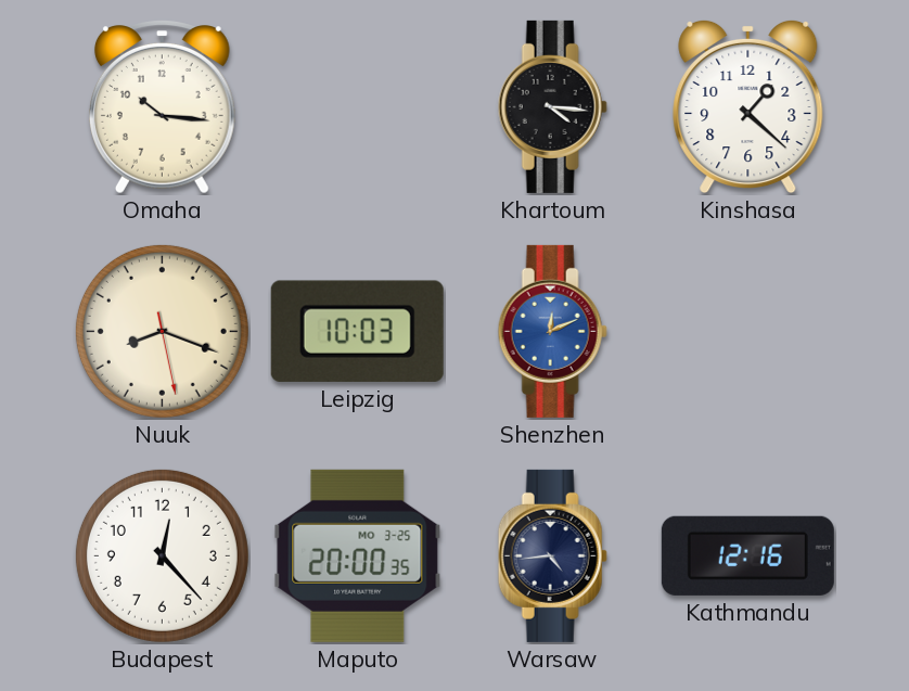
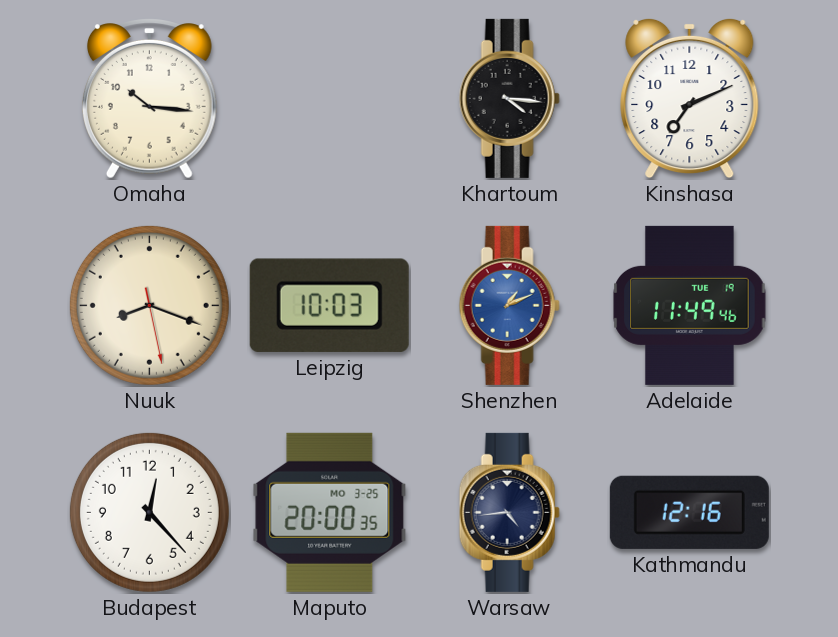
Kinshasa: 1:22 -> 7:11 (690, 98)
Shenzhen: 12:11 -> 1:11 (509, 305)
Adelaide: none -> 11:49 (690, 305)
